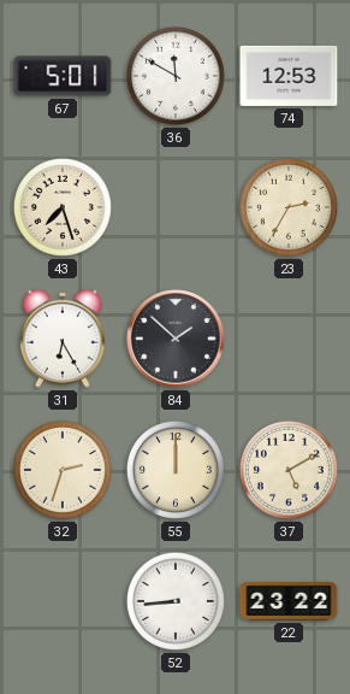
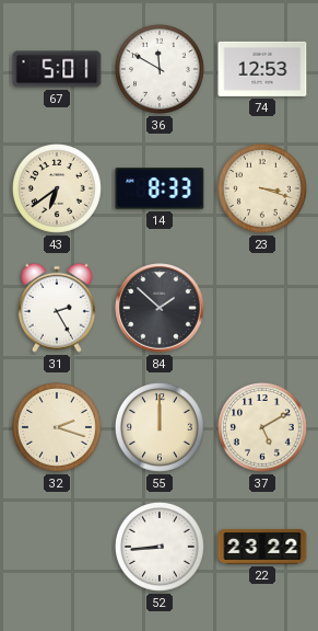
43: 7:27 -> 6:39 (57, 188)
14: none -> 8:33 (160, 188)
23: 2:35 -> 3:18 (262, 188)
31: 6:25 -> 2:25 (57, 308)
32: 2:33 -> 2:18 (57, 427)
